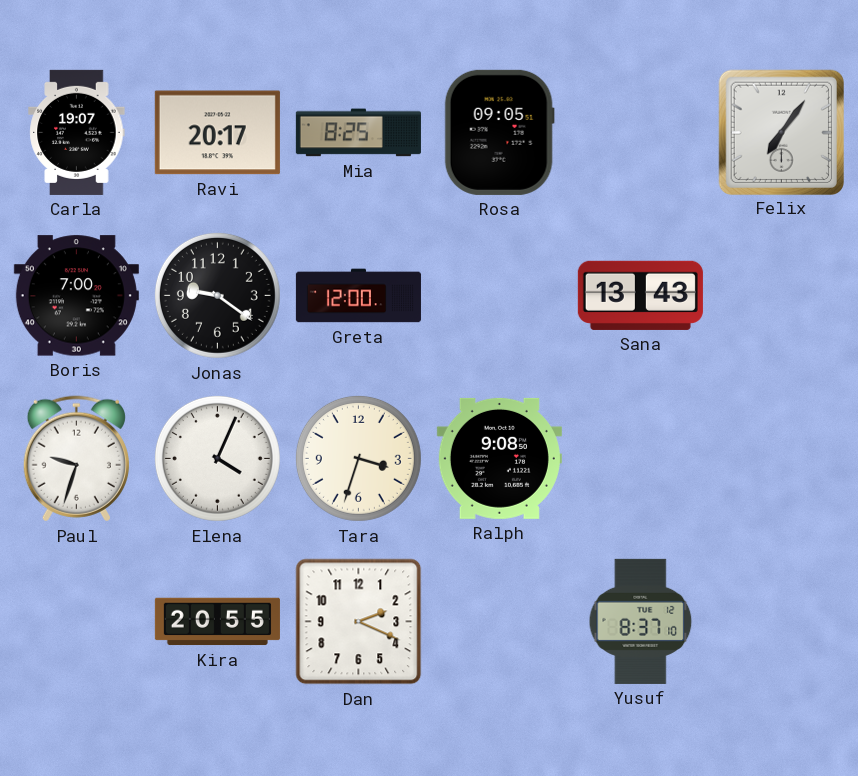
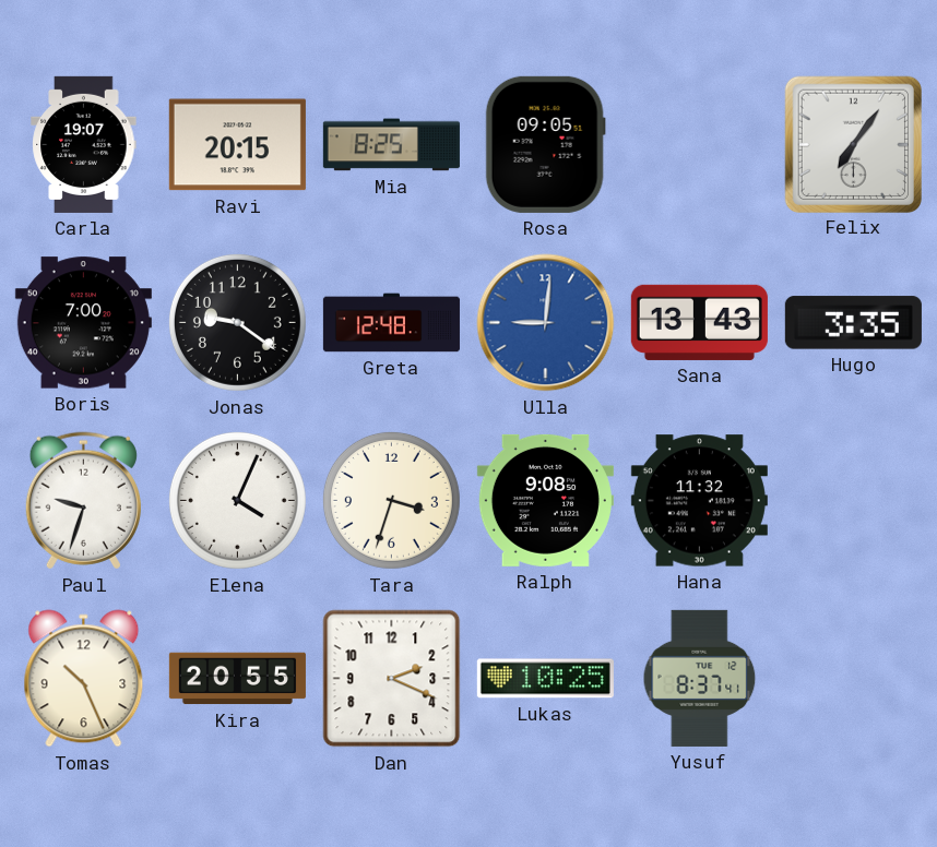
Ravi: 20:17 -> 20:15 (237, 145)
Greta: 12:00 -> 12:48 (391, 323)
Ulla: none -> 9:01 (546, 323)
Hugo: none -> 3:35 (853, 323)
Hana: none -> 11:32 (699, 501)
Tomas: none -> 10:26 (84, 679)
Lukas: none -> 10:25 (545, 679)
Yusuf: 8:37:10 -> 8:37:41 (700, 678)
